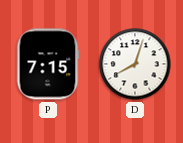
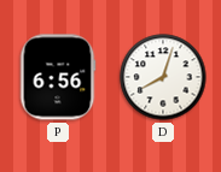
P: 7:15 -> 6:56 (58, 77)
